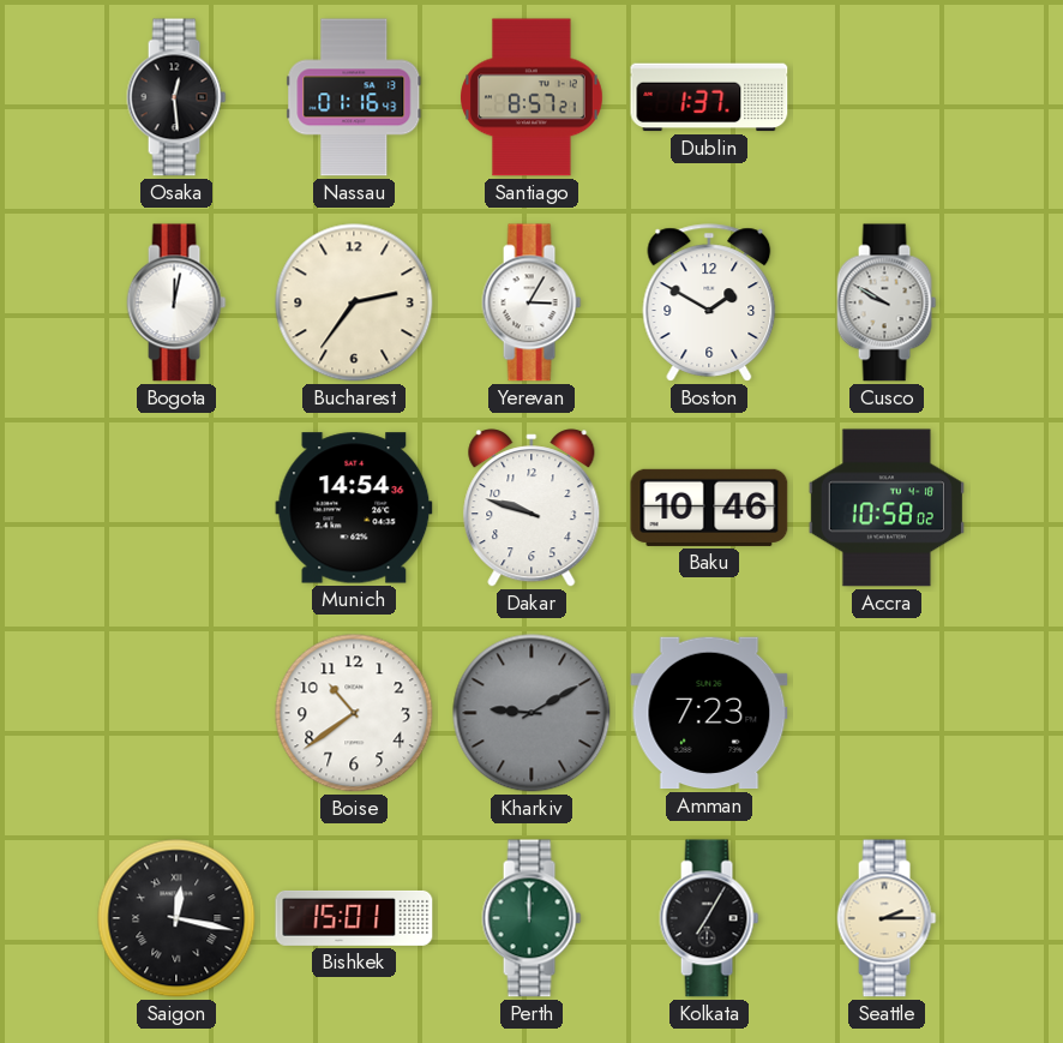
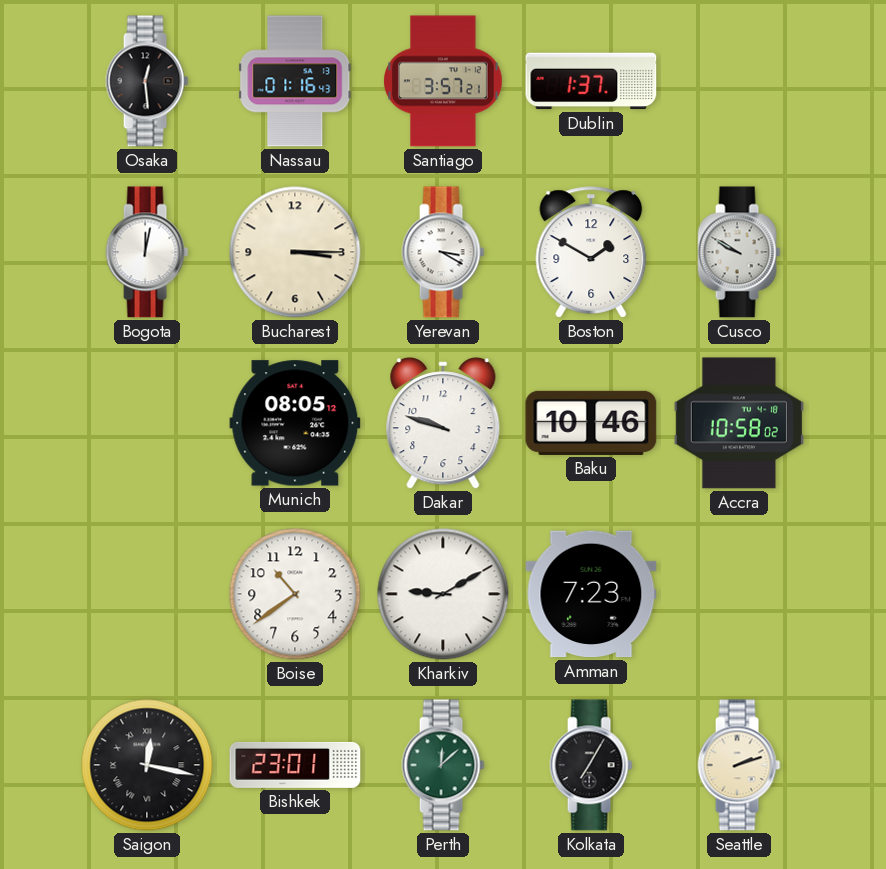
Santiago: 8:57 -> 3:57 (444, 81)
Bucharest: 2:36 -> 3:15 (295, 252)
Yerevan: 3:05 -> 3:20 (443, 252)
Munich: 14:54 -> 08:05 (295, 423)
Kharkiv dial: grey -> white (443, 594)
Bishkek: 15:01 -> 23:01 (295, 765)
Perth: 12:00 -> 12:08 (443, 765)
Seattle: 2:15 -> 2:12 (739, 765)
